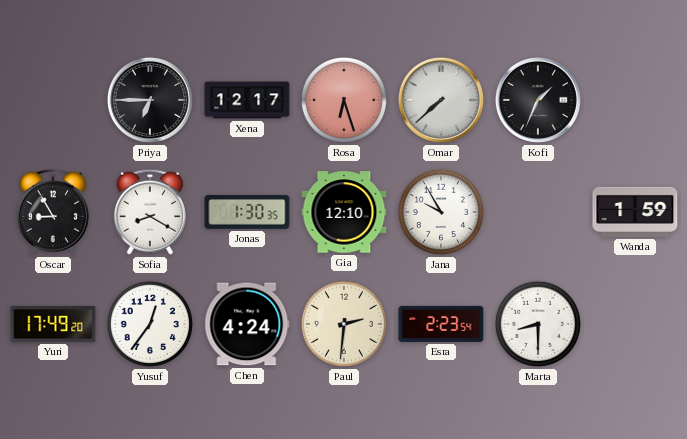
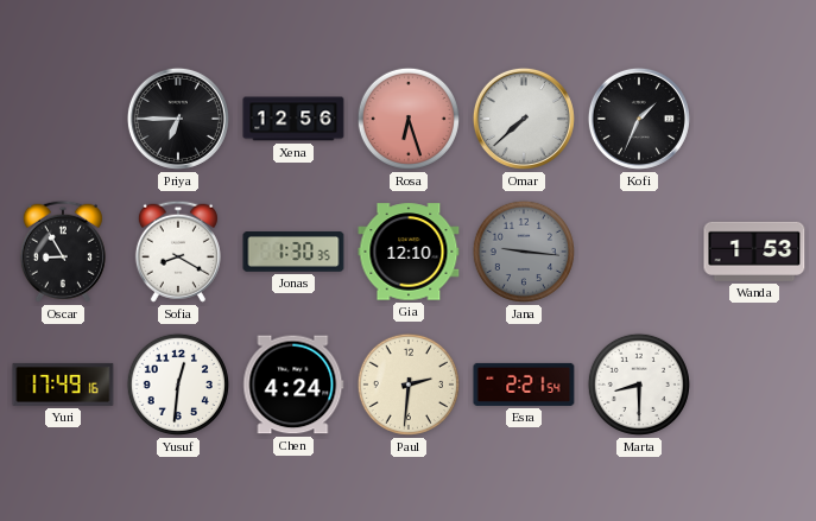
Xena: 12:17 -> 12:56 (293, 119)
Jana: 9:55 -> 9:16 (524, 252)
Jana dial: white -> grey (524, 252)
Wanda: 1:59 -> 1:53 (754, 252)
Yuri: 17:49:20 -> 17:49:16 (63, 385)
Yusuf: 12:36 -> 12:31 (178, 385)
Esra: 2:23 -> 2:21 (524, 385)
